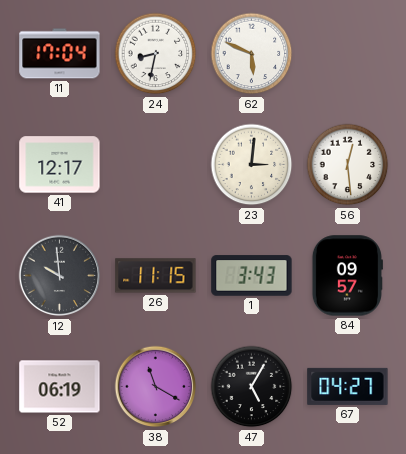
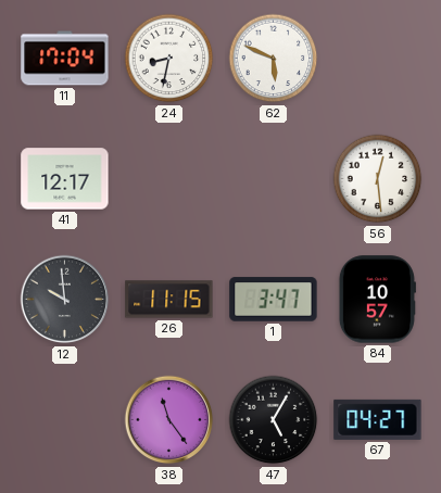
23: 3:01 -> none (252, 165)
1: 3:43 -> 3:47 (274, 300)
84: 09:57 -> 10:57 (377, 300)
52: 06:19 -> none (60, 387)
38: 11:20 -> 11:24 (169, 420)
